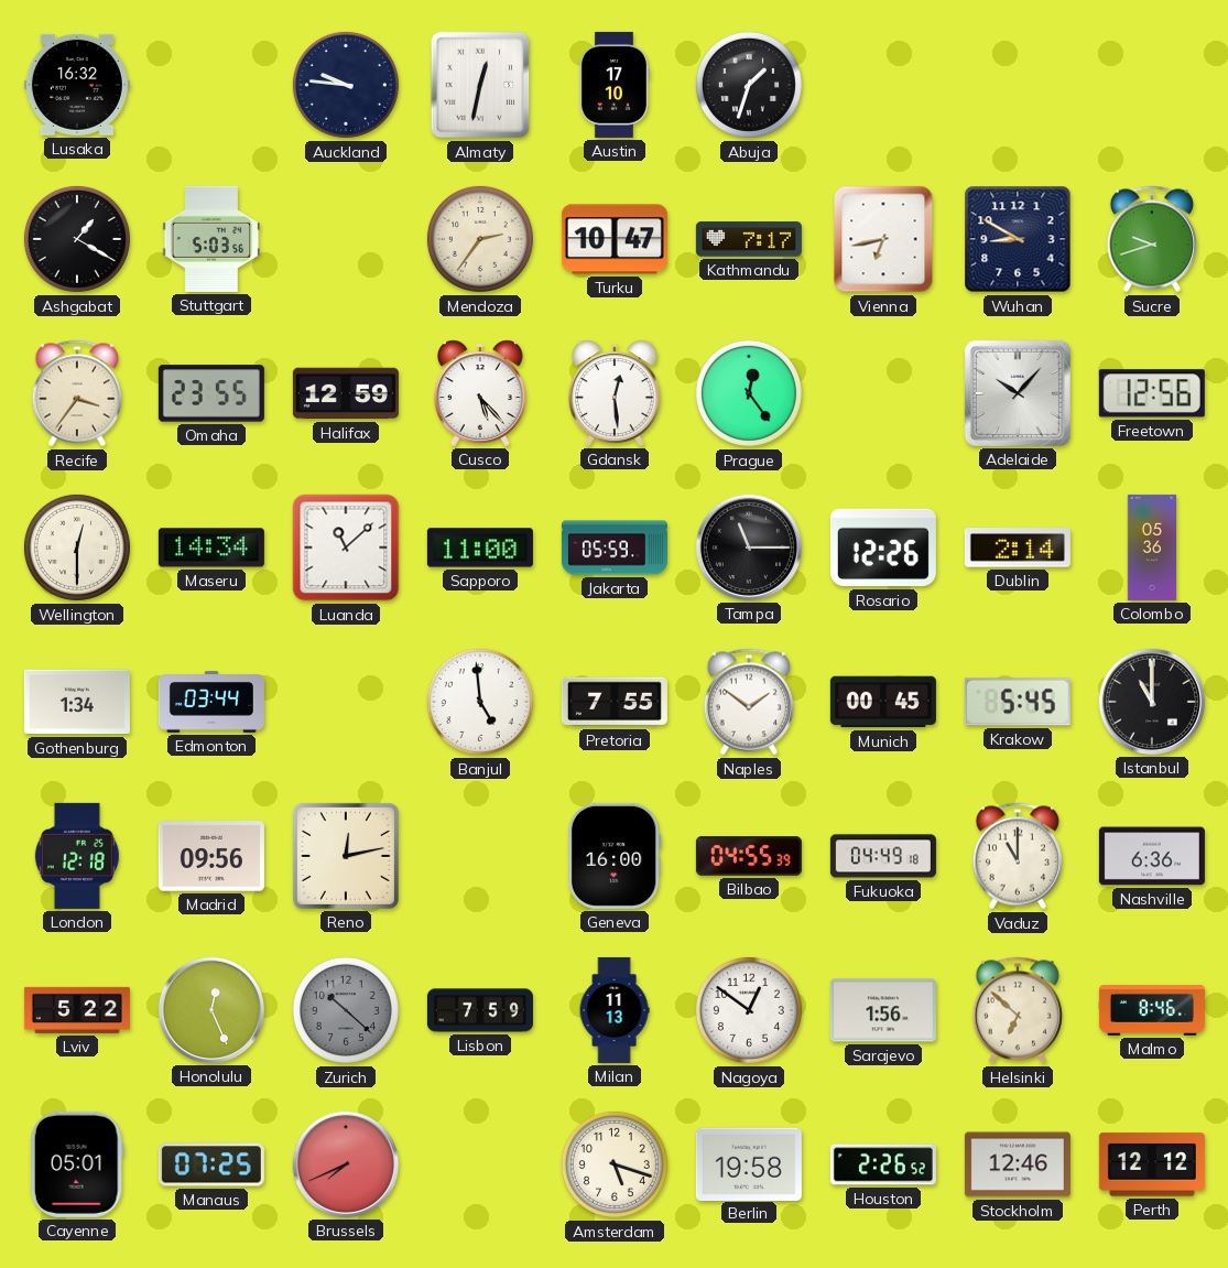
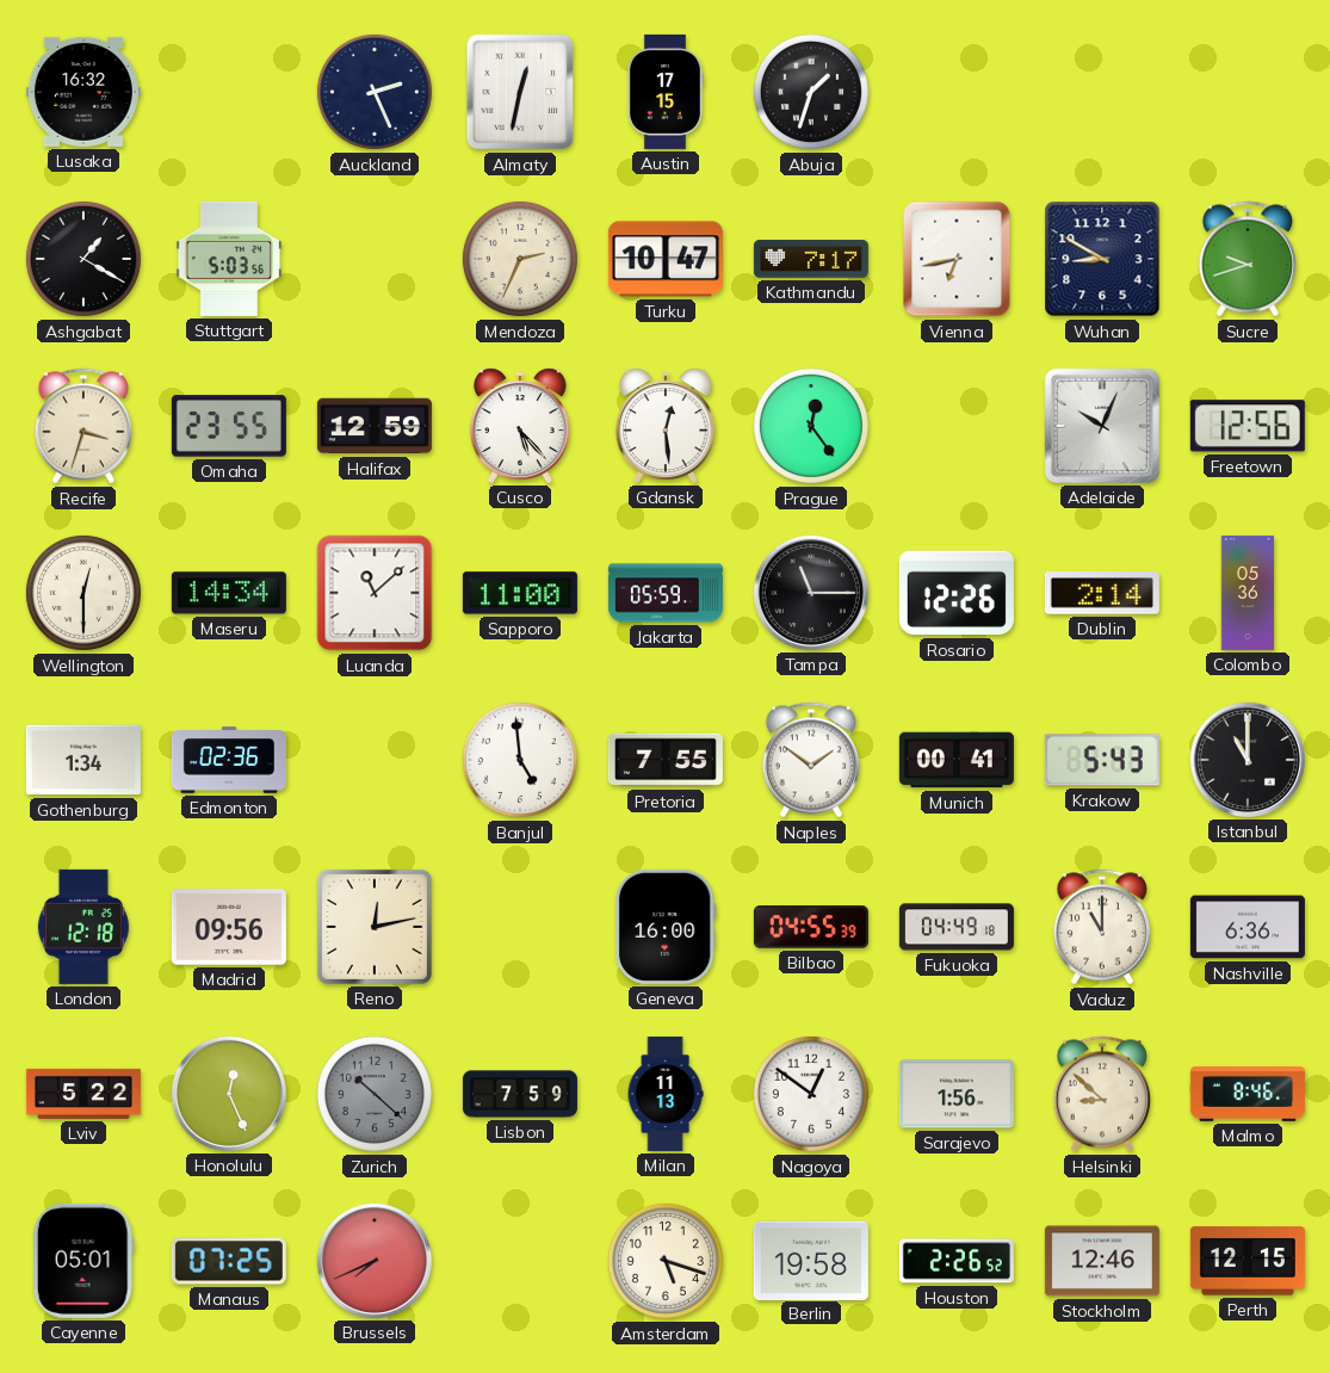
Auckland: 9:46 -> 2:26 (375, 92)
Austin: 17:10 -> 17:15 (664, 92)
Mendoza: 2:36 -> 2:34 (520, 259)
Recife: 3:36 -> 3:33 (83, 426)
Adelaide: 10:07 -> 10:04 (1102, 426)
Edmonton: 03:44 -> 02:36 (229, 760)
Munich: 00:45 -> 00:41 (957, 760)
Krakow: 5:45 -> 5:43 (1102, 760)
Helsinki: 6:52 -> 8:52 (1102, 1094)
Perth: 12:12 -> 12:15 (1248, 1261)
